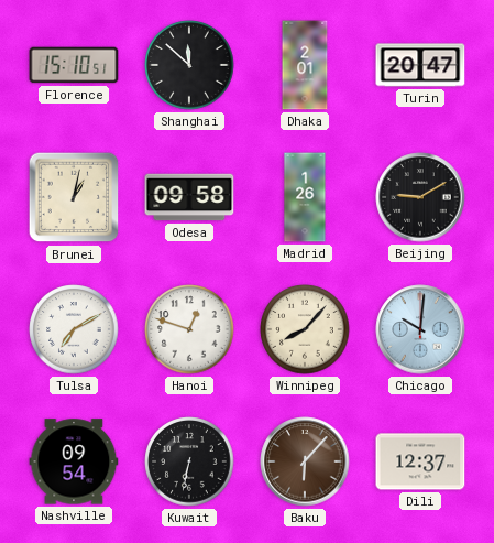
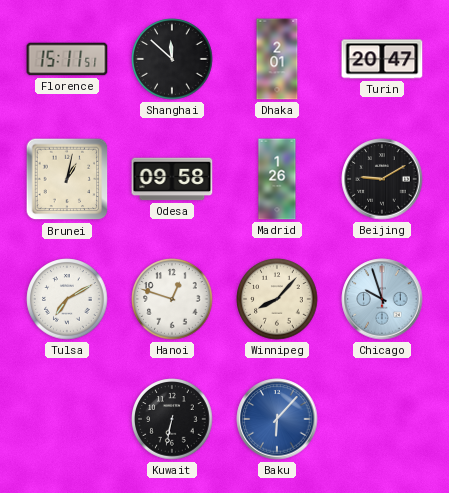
Florence: 15:10 -> 15:11 (67, 59)
Chicago: 10:01 -> 9:57 (382, 299)
Nashville: 09:54 -> none (74, 461)
Baku dial: brown -> blue (277, 419)
Dili: 12:37 -> none (420, 461)
